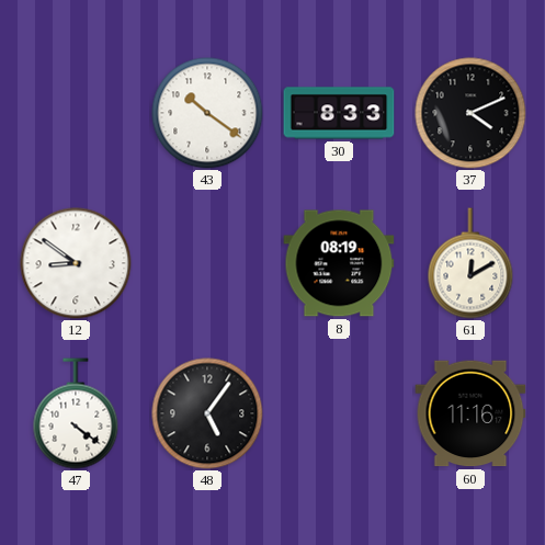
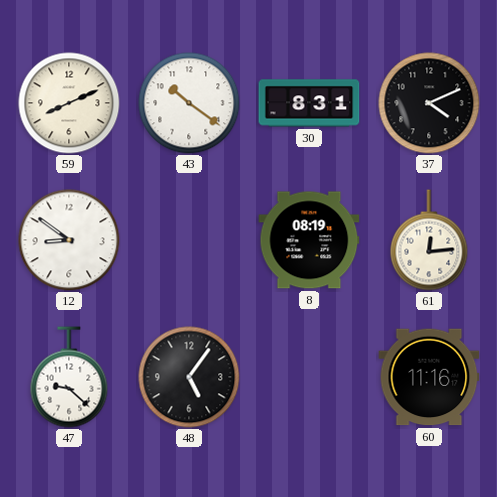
59: none -> 8:11 (69, 103)
30: 8:33 -> 8:31 (309, 103)
61: 12:10 -> 12:14 (429, 240)
47: 4:21 -> 9:22 (69, 377)
